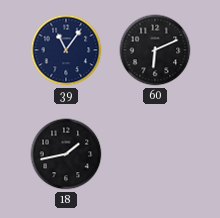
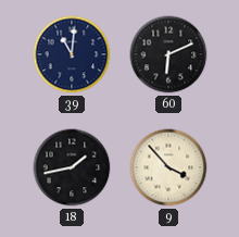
39: 11:06 -> 11:01 (72, 54)
9: none -> 3:53 (168, 167)
